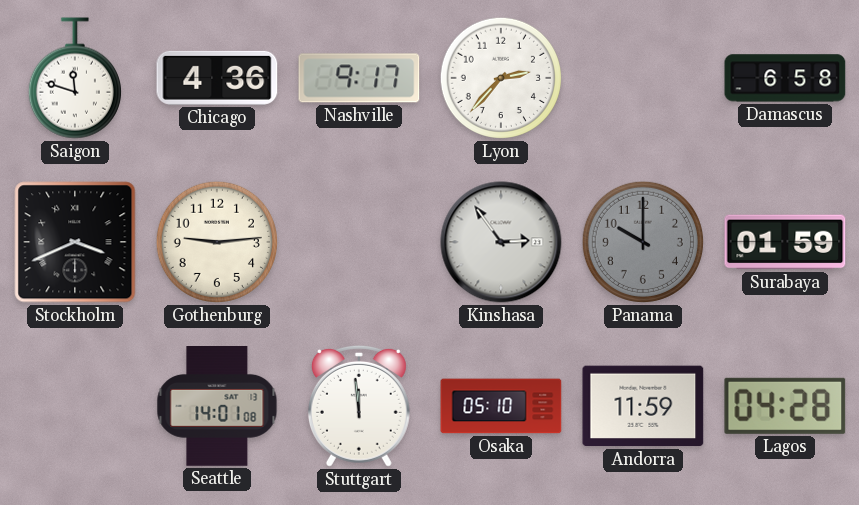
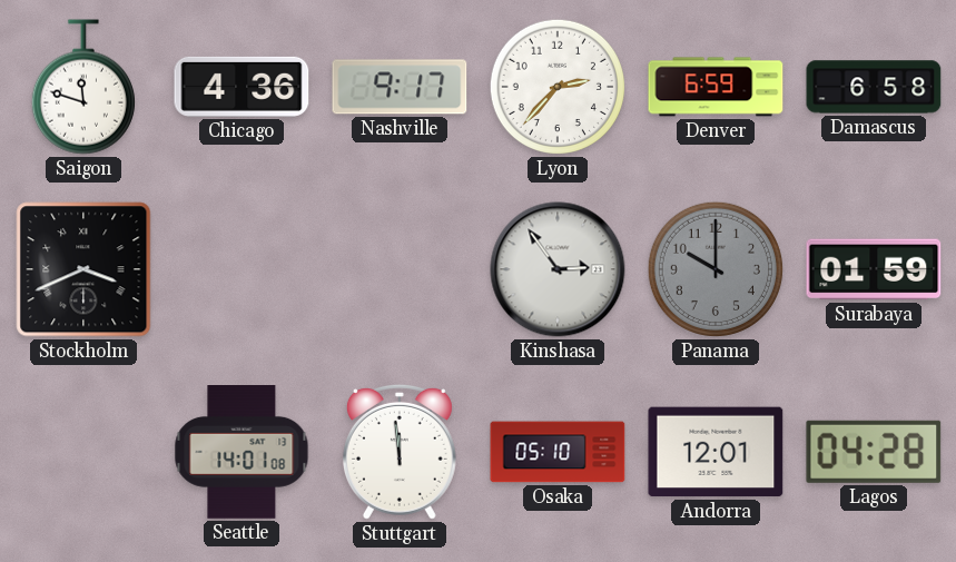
Denver: none -> 6:59 (716, 87)
Gothenburg: 9:14 -> none (217, 242)
Andorra: 11:59 -> 12:01 (716, 452)
